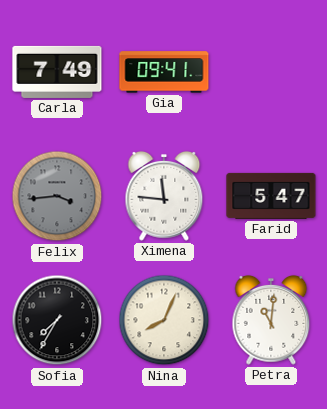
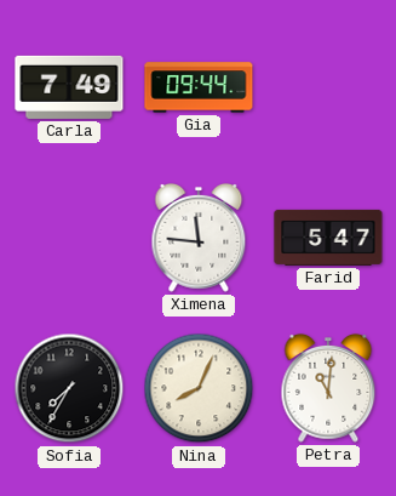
Gia: 09:41 -> 09:44 (199, 87)
Felix: 3:44 -> none (57, 196)
